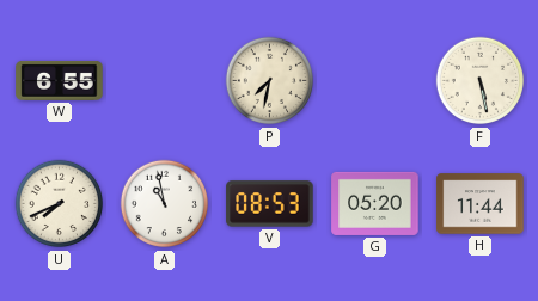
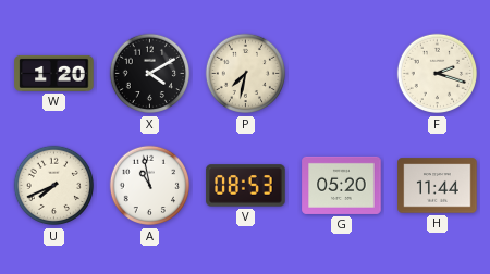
W: 6:55 -> 1:20 (54, 73)
X: none -> 4:10 (150, 74)
F: 5:28 -> 2:18 (438, 74)
